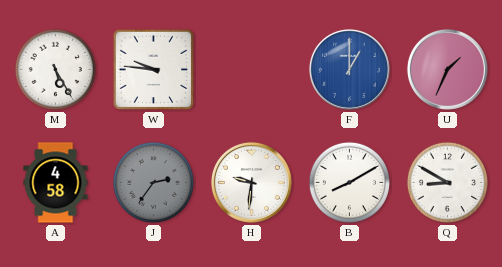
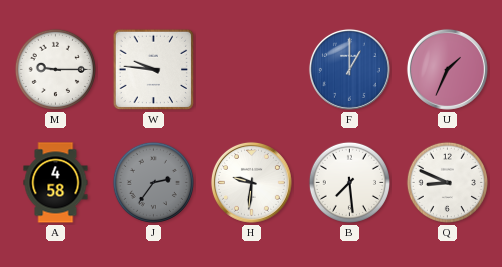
M: 5:25 -> 9:15 (55, 69)
B: 8:10 -> 7:29 (349, 182)
Q: 8:50 -> 8:49 (447, 182)
